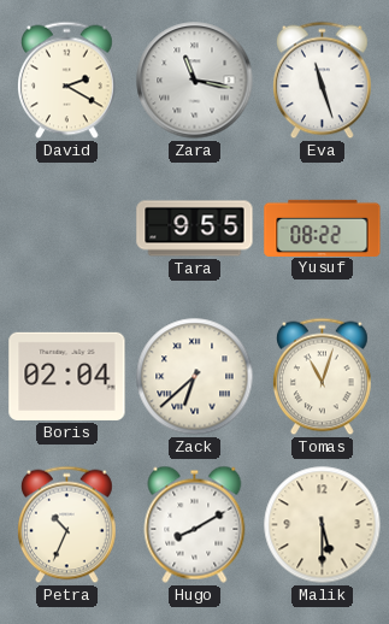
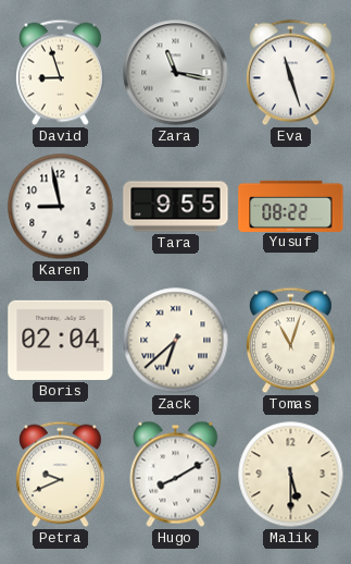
David: 2:20 -> 8:57 (61, 73)
Karen: none -> 8:58 (61, 207)
Petra: 10:34 -> 9:41 (61, 475)
